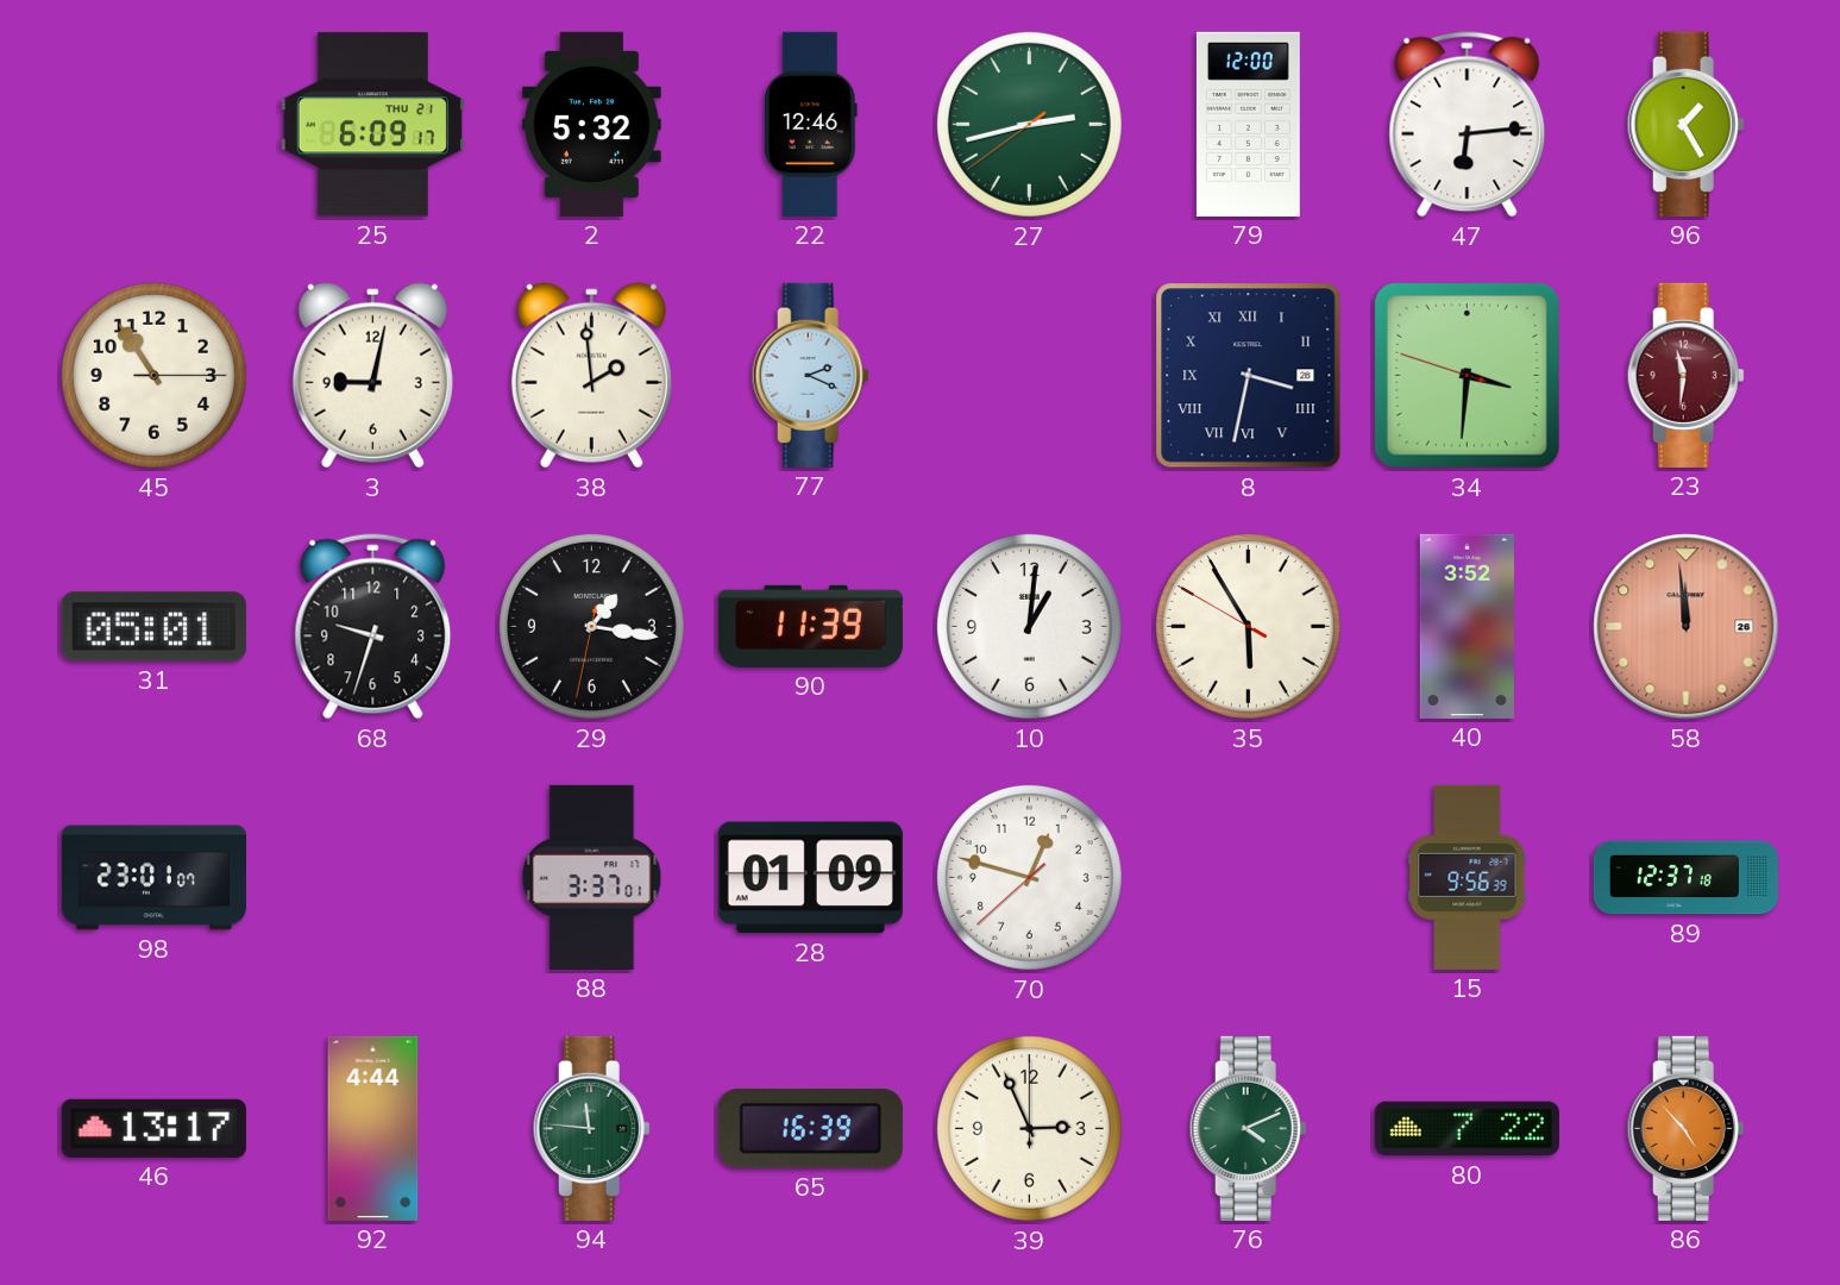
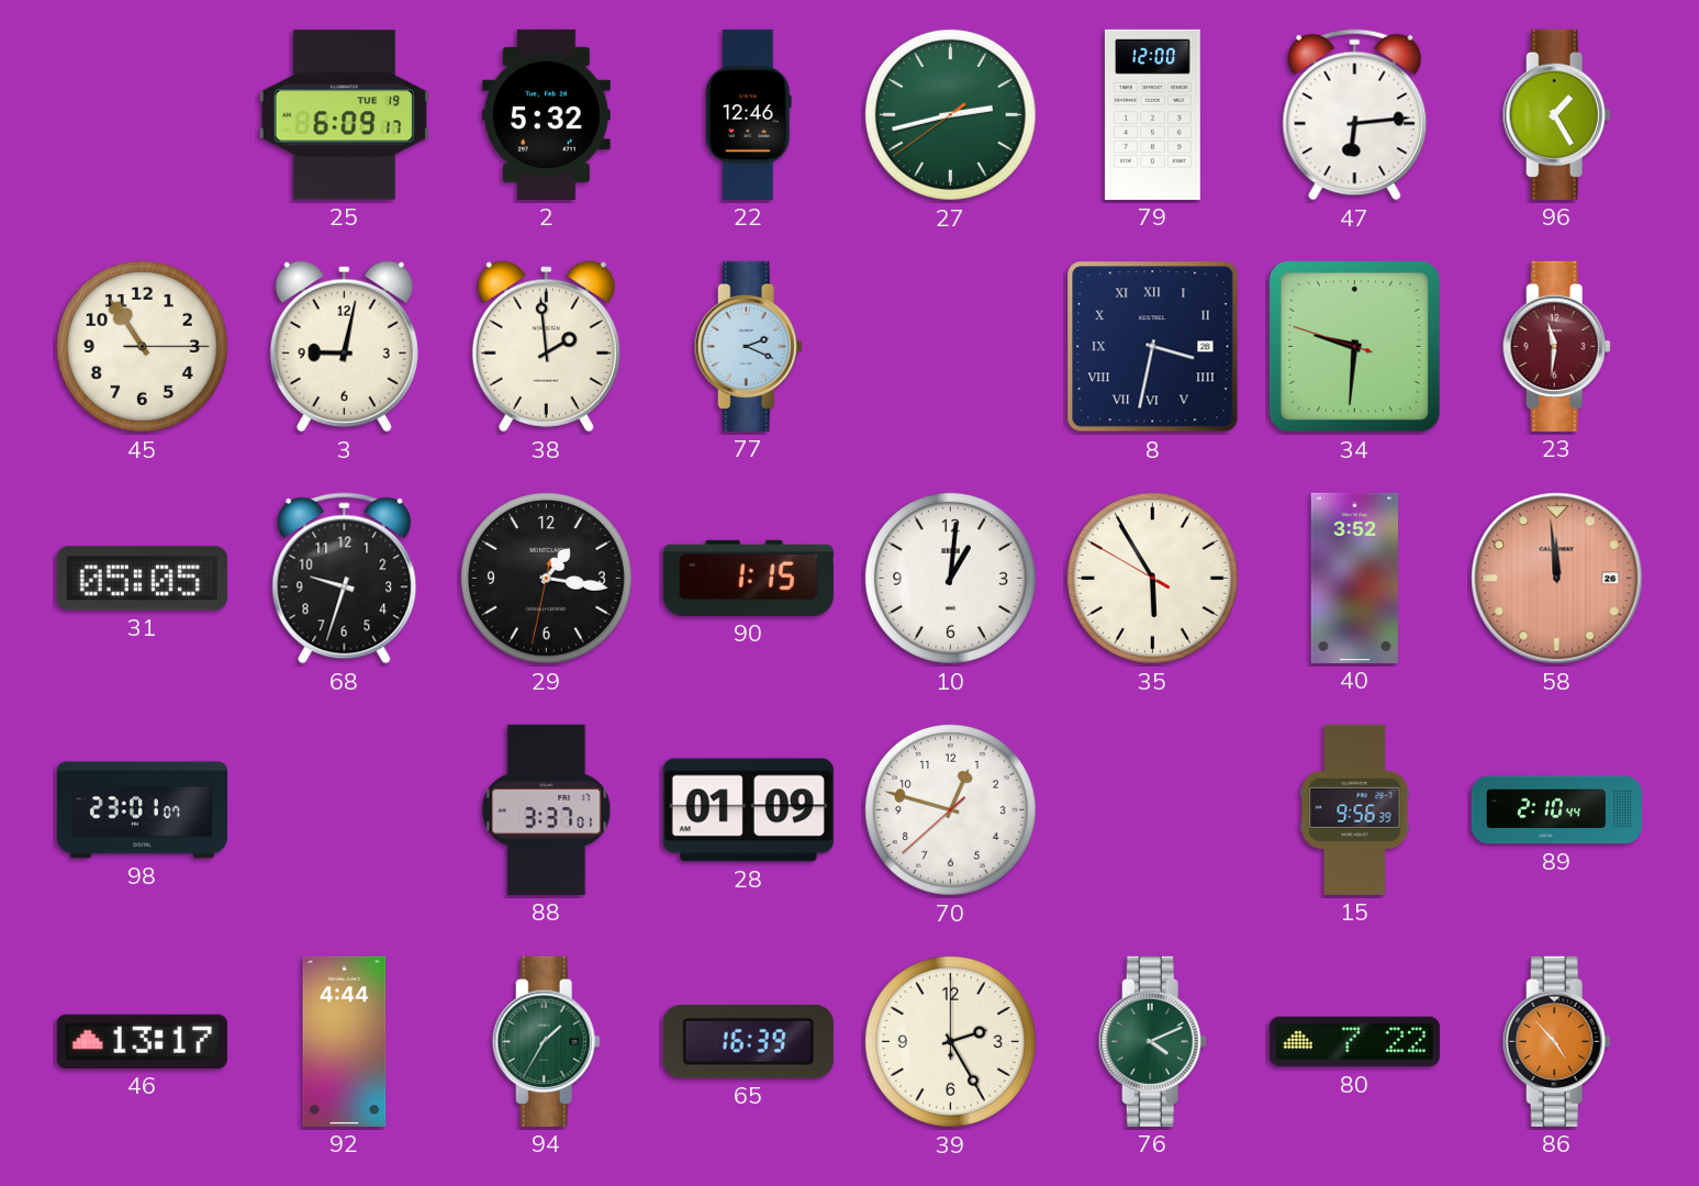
25 date: THU 21 -> TUE 19 (344, 115)
34: 3:30 -> 9:30 (1354, 346)
31: 05:01 -> 05:05 (142, 579)
90: 11:39 -> 1:15 (748, 578)
89: 12:37 -> 2:10 (1556, 810)
94: 11:46 -> 1:35 (546, 1041)
39: 2:56 -> 2:25 (950, 1041)
